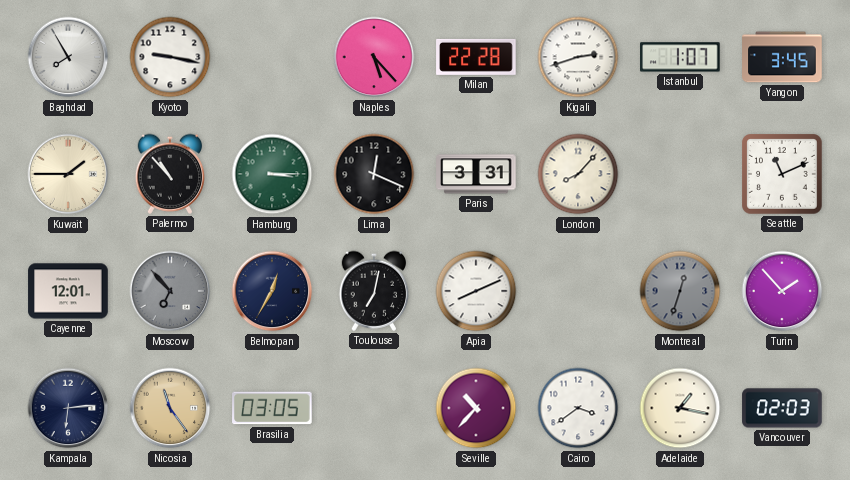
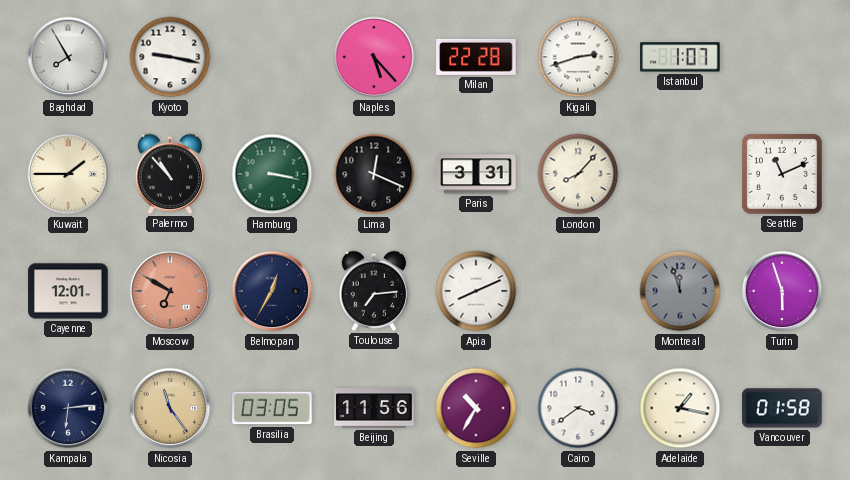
Yangon: 3:45 -> none (782, 57)
Hamburg: 3:15 -> 3:17 (272, 174)
Moscow: 6:53 -> 6:50 (170, 291)
Moscow dial: grey -> salmon (170, 291)
Toulouse: 7:02 -> 7:14 (374, 291)
Montreal: 12:33 -> 11:57 (680, 291)
Turin: 1:53 -> 5:57 (782, 291)
Beijing: none -> 11:56 (374, 408)
Seville: 10:37 -> 10:35 (476, 408)
Vancouver: 02:03 -> 01:58 (782, 408)
